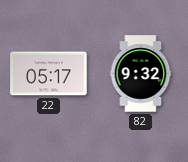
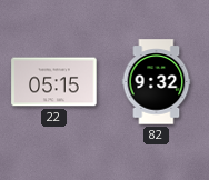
22: 05:17 -> 05:15 (54, 82)
